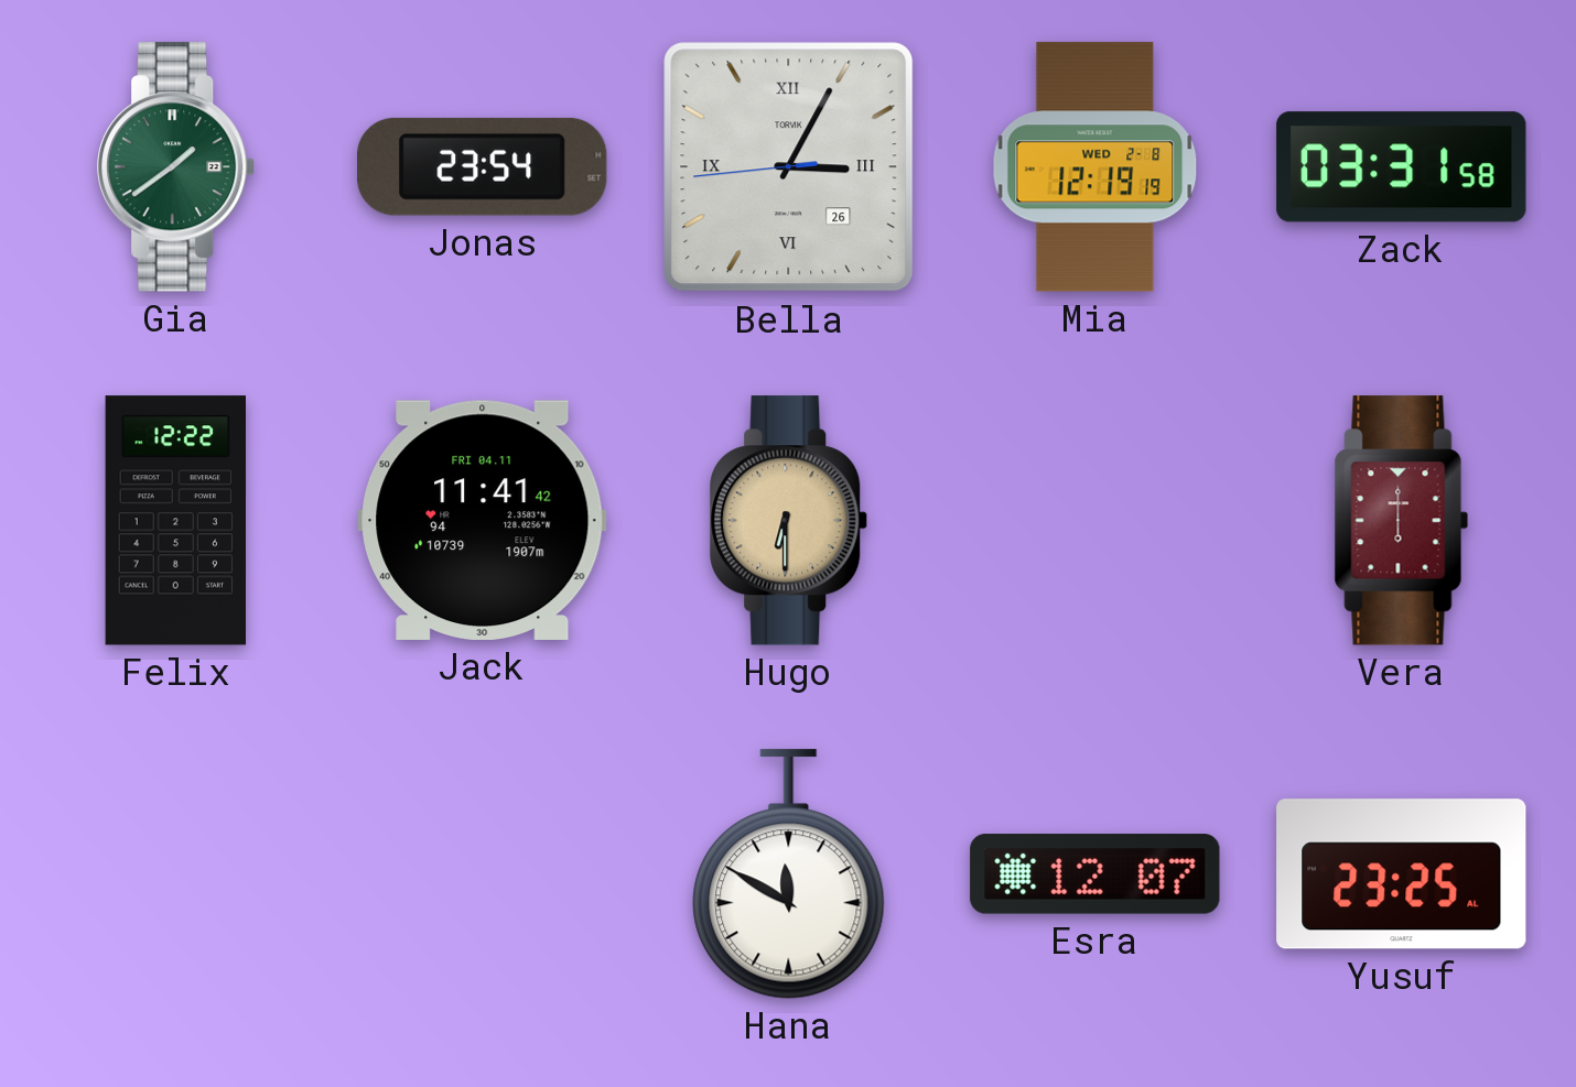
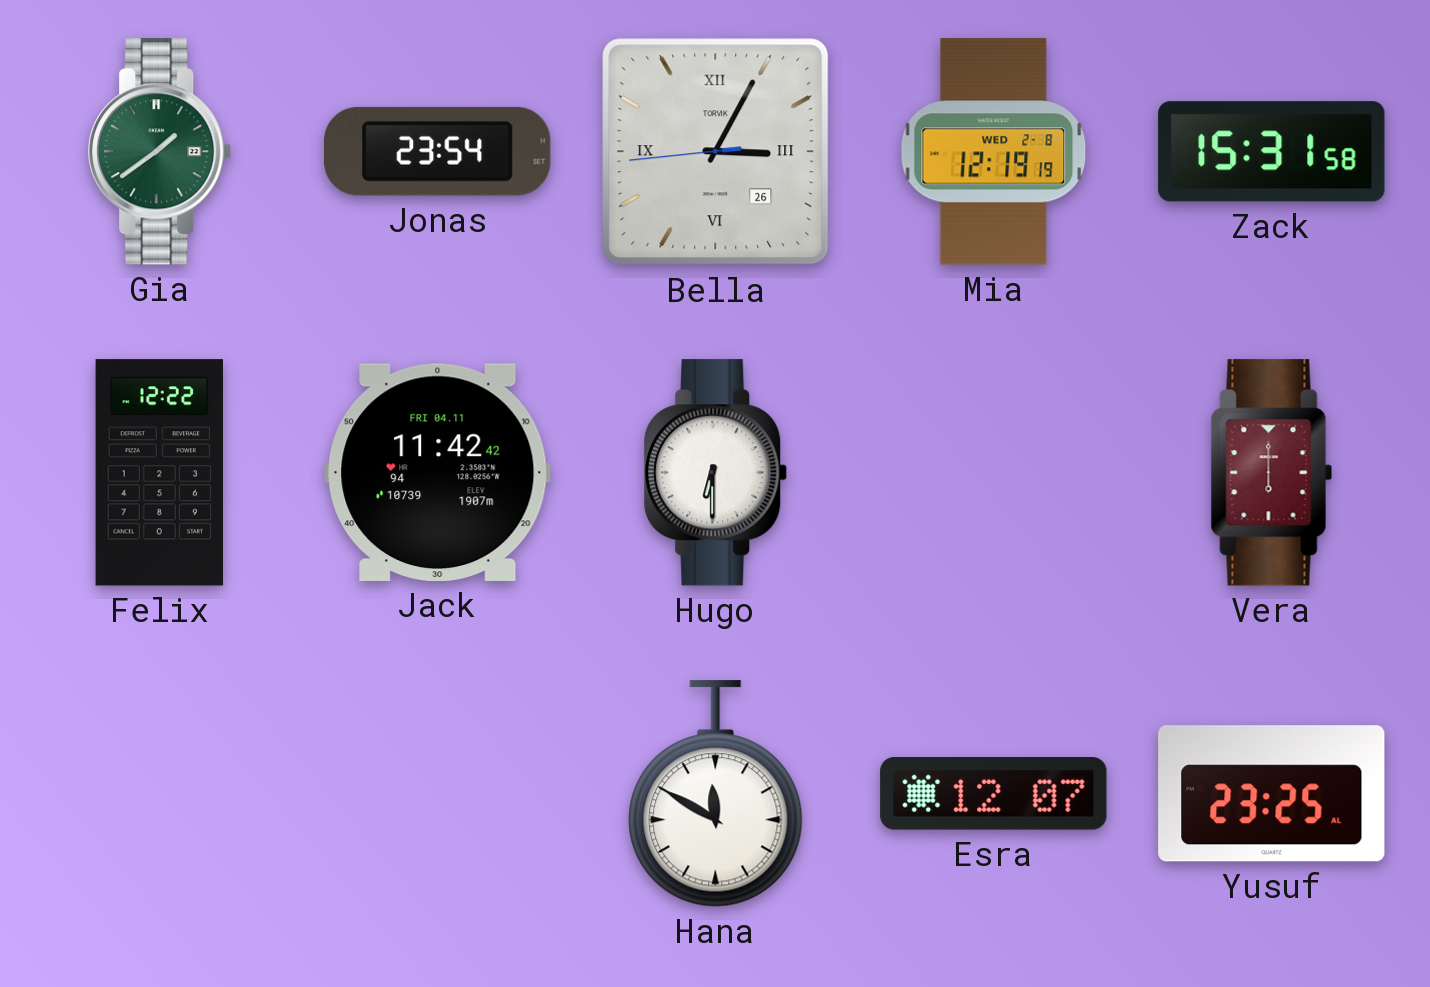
Zack: 03:31 -> 15:31 (1272, 152)
Jack: 11:41 -> 11:42 (438, 472)
Hugo dial: champagne -> white (716, 473)
